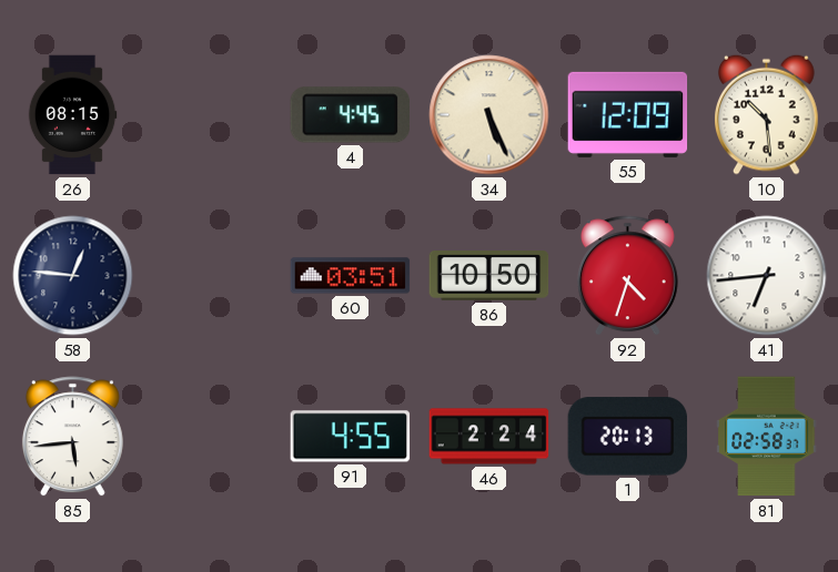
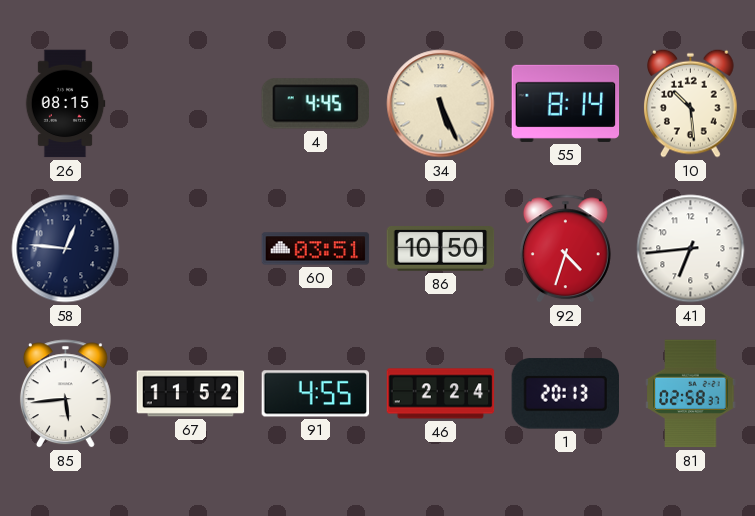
55: 12:09 -> 8:14 (566, 103)
67: none -> 11:52 (191, 394)
